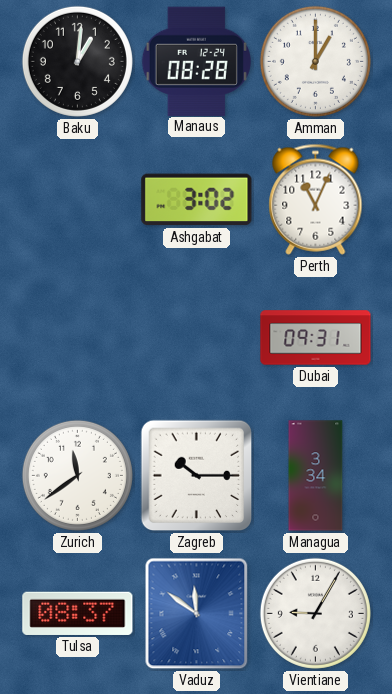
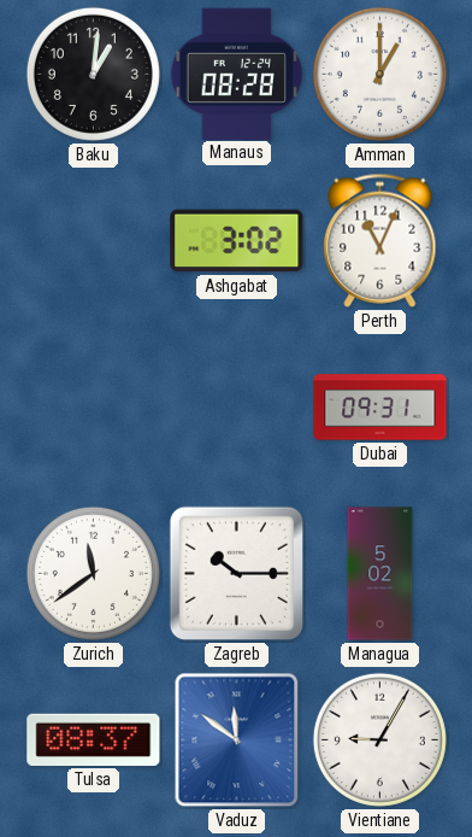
Managua: 3:34 -> 5:02 (380, 574)
